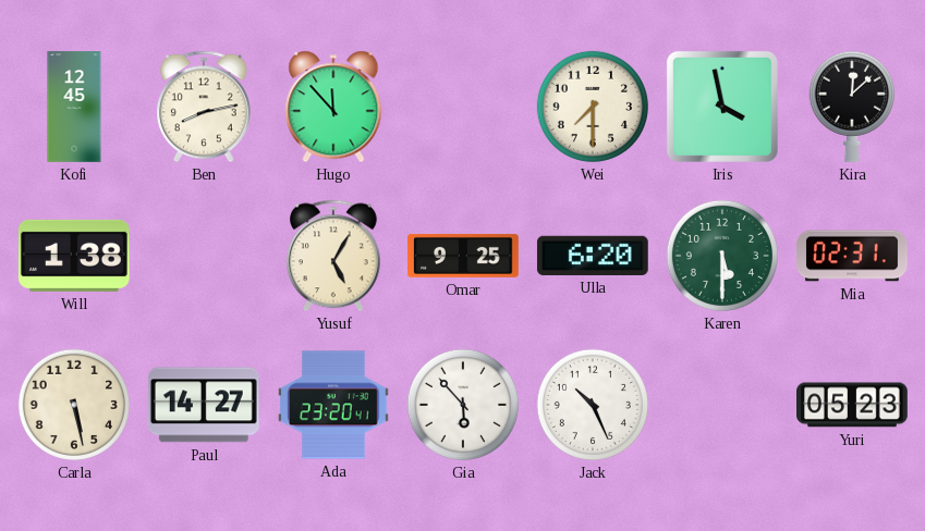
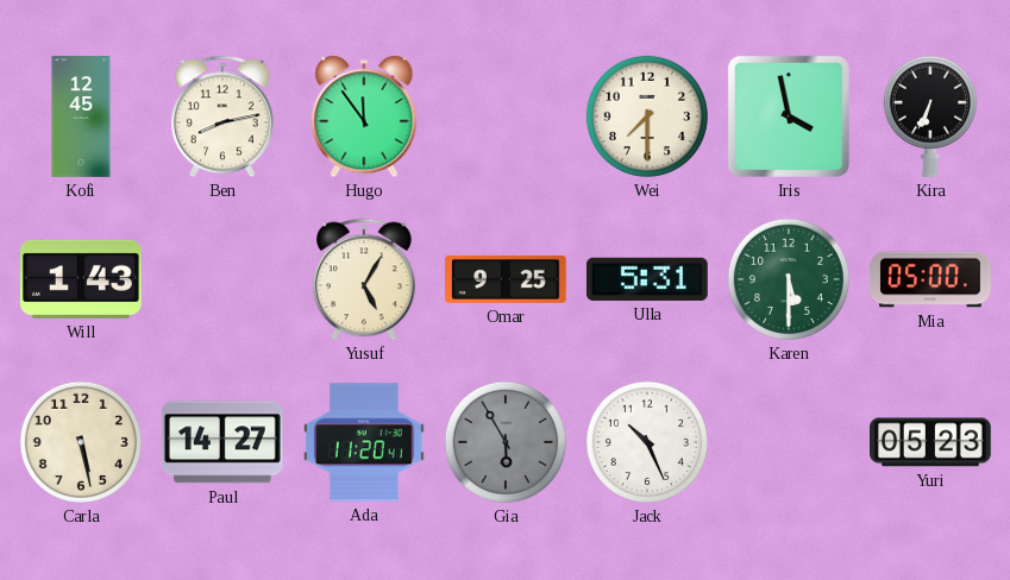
Hugo: 11:53 -> 11:54 (364, 116)
Kira: 12:08 -> 6:34 (930, 116)
Will: 1:38 -> 1:43 (81, 279)
Ulla: 6:20 -> 5:31 (647, 279)
Mia: 02:31 -> 05:00 (930, 279)
Ada: 23:20 -> 11:20 (364, 442)
Gia: 5:53 -> 5:55 (506, 442)
Gia dial: white -> grey (506, 442)
